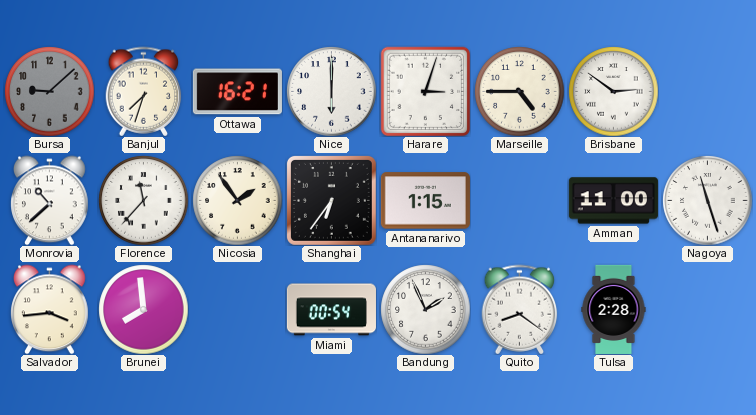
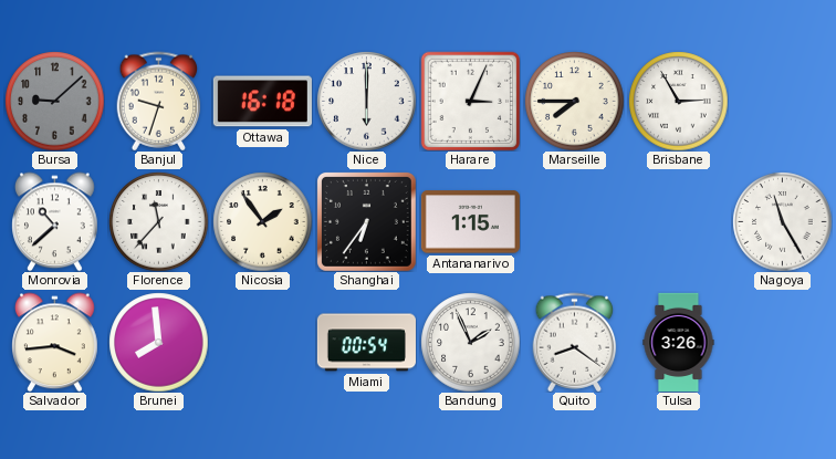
Banjul: 7:33 -> 9:33 (159, 101)
Ottawa: 16:21 -> 16:18 (262, 102)
Harare: 3:03 -> 3:04 (470, 101)
Marseille: 4:45 -> 7:45 (574, 101)
Brisbane: 2:51 -> 2:55 (678, 101)
Amman: 11:00 -> none (613, 201)
Nagoya: 11:27 -> 11:25 (782, 221)
Tulsa: 2:28 -> 3:26 (679, 342)
